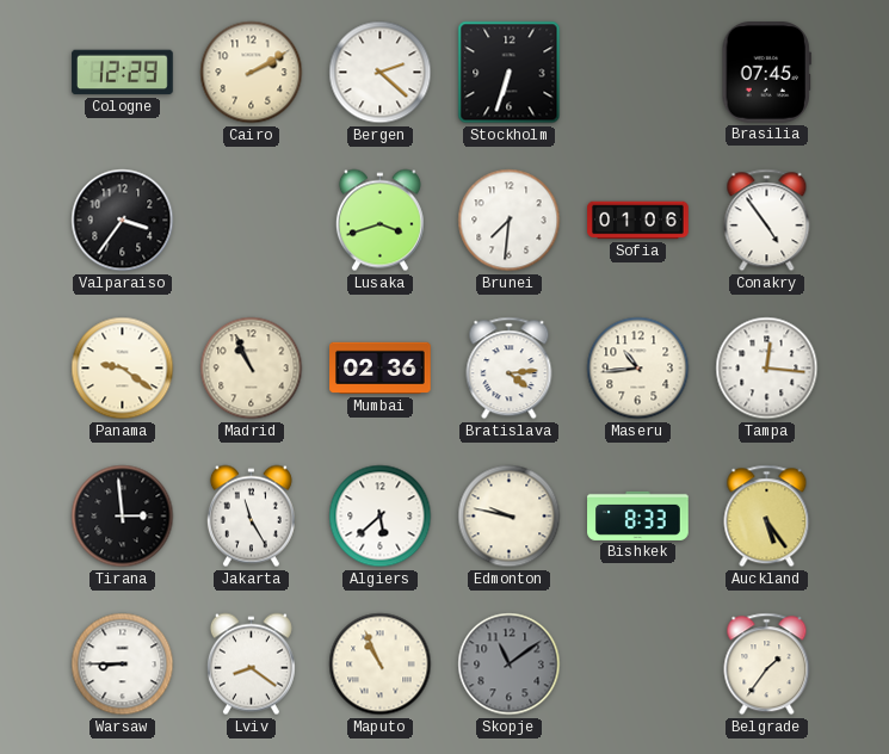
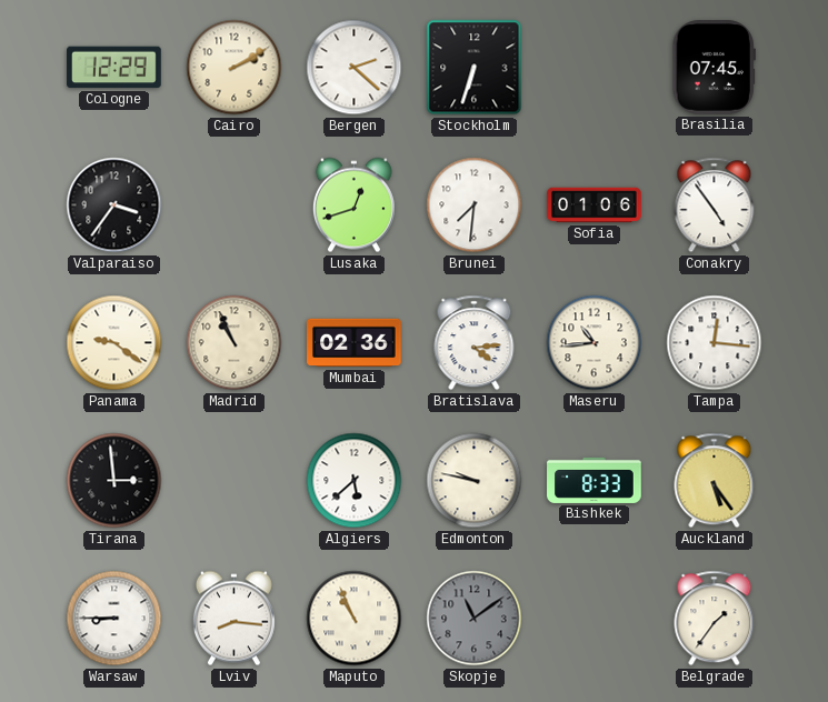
Lusaka: 3:42 -> 12:42 (353, 205)
Jakarta: 11:25 -> none (251, 517)
Lviv: 8:21 -> 8:16 (233, 619)
